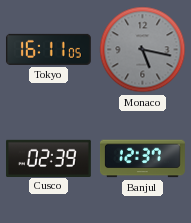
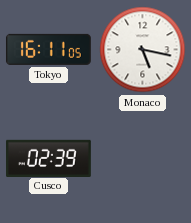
Monaco dial: grey -> white (143, 50)
Banjul: 12:37 -> none (142, 159)
